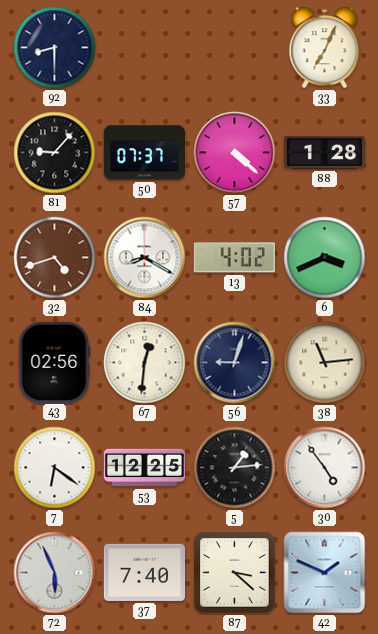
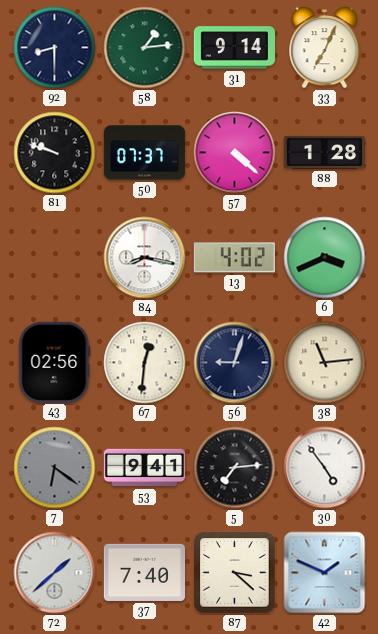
58: none -> 1:14 (145, 48)
31: none -> 9:14 (234, 48)
81: 9:07 -> 9:48 (55, 153)
32: 4:42 -> none (55, 258)
84: 8:20 -> 8:17 (145, 258)
7 dial: white -> grey (55, 468)
53: 12:25 -> 9:41 (144, 468)
5: 1:14 -> 7:14 (235, 468)
72: 5:56 -> 1:38 (55, 573)
